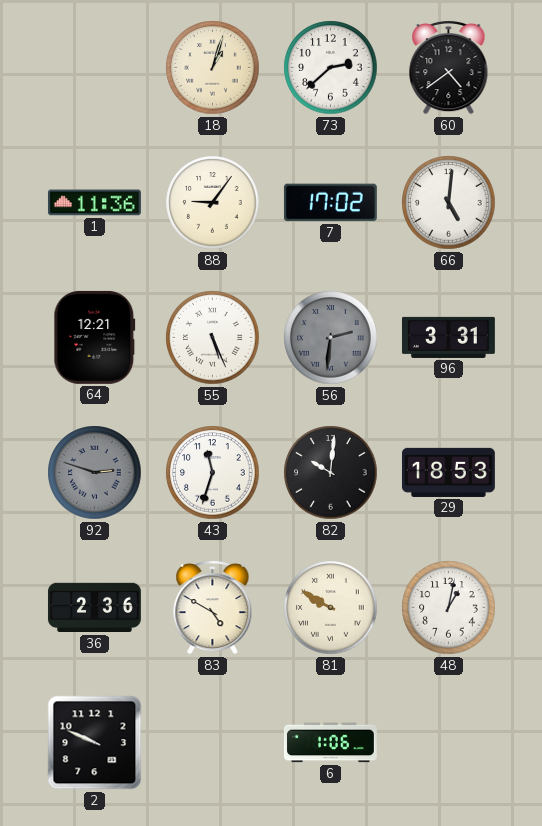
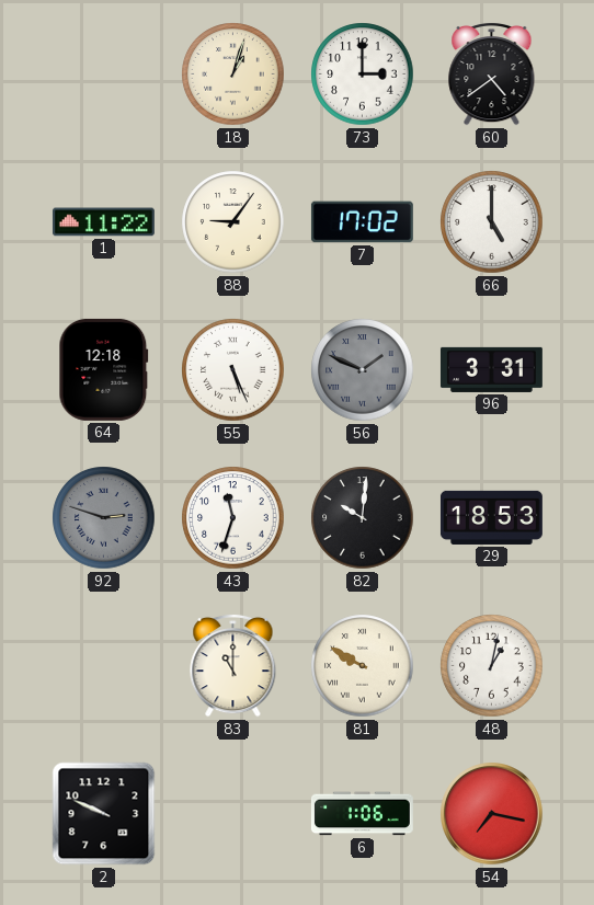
73: 2:38 -> 3:00 (363, 75)
1: 11:36 -> 11:22 (103, 222)
66: 5:01 -> 5:00 (492, 222)
64: 12:21 -> 12:18 (104, 369)
56: 2:31 -> 1:49 (363, 370)
36: 2:36 -> none (94, 608)
83: 4:50 -> 11:00 (233, 665)
54: none -> 7:17 (492, 814)
